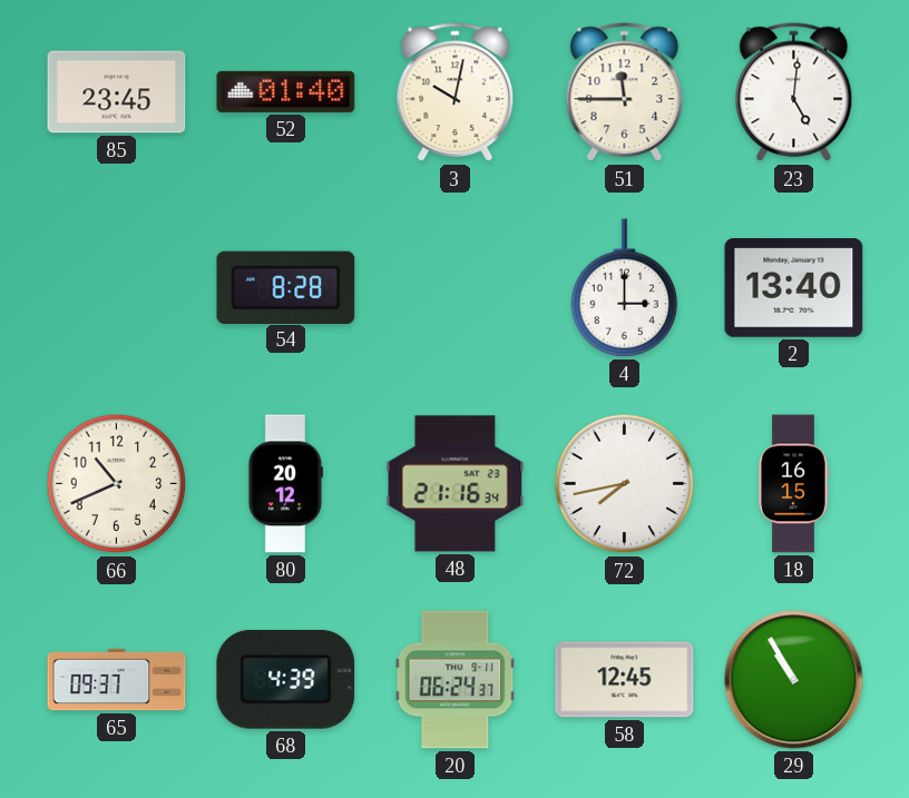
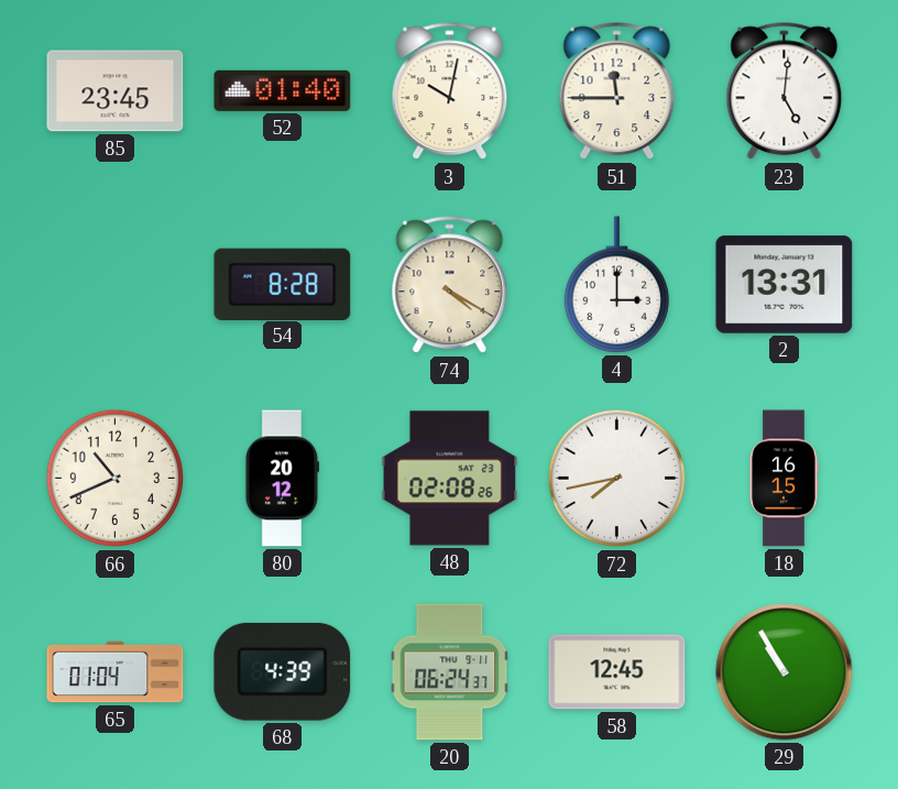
74: none -> 4:20 (450, 285)
2: 13:40 -> 13:31 (785, 285)
48: 21:16 -> 02:08 (450, 479)
65: 09:37 -> 01:04 (116, 672)
